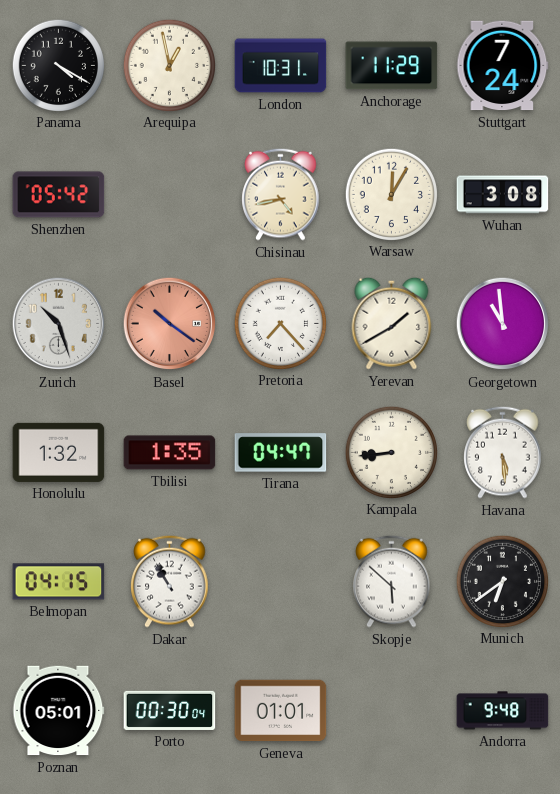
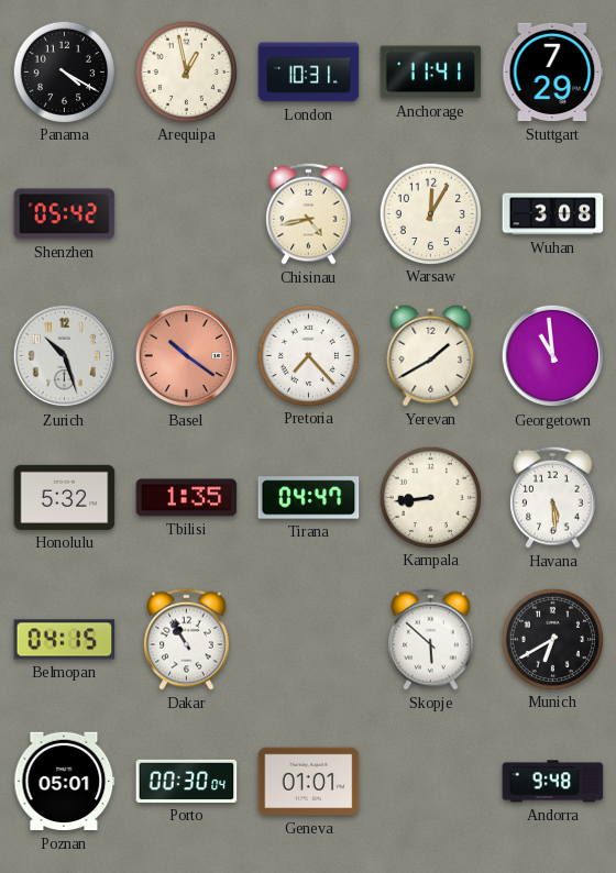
Anchorage: 11:29 -> 11:41 (431, 73)
Stuttgart: 7:24 -> 7:29 (553, 73)
Honolulu: 1:32 -> 5:32 (65, 497)
Munich: 6:39 -> 6:40 (552, 639)
